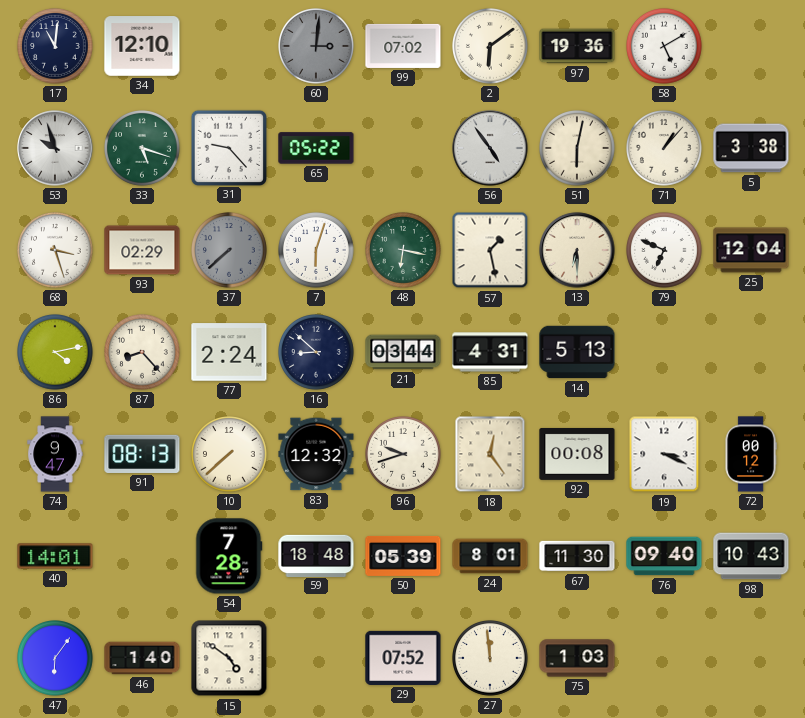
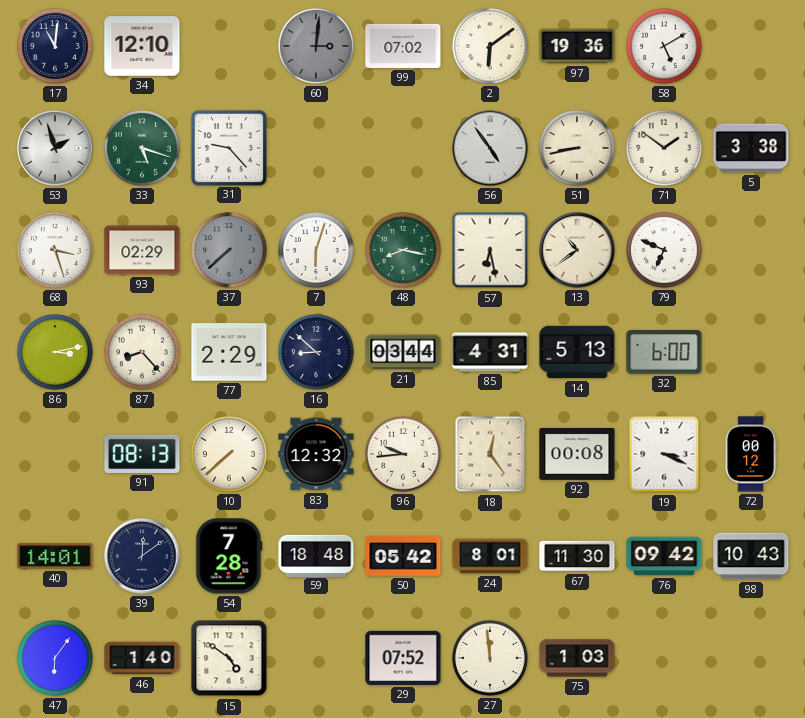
53: 9:57 -> 1:57 (55, 148)
65: 05:22 -> none (316, 148)
51: 6:02 -> 8:43 (578, 149)
71: 1:07 -> 1:51 (665, 149)
48: 6:17 -> 8:17 (404, 251)
57: 1:28 -> 6:28 (490, 250)
13: 6:30 -> 10:39 (577, 250)
25: 12:04 -> none (751, 250)
86: 4:13 -> 3:13 (56, 353)
77: 2:24 -> 2:29 (229, 352)
32: none -> 6:00 (664, 353)
74: 9:47 -> none (55, 454)
96: 9:42 -> 9:44 (404, 455)
39: none -> 12:09 (142, 556)
50: 05:39 -> 05:42 (403, 556)
76: 09:40 -> 09:42 (664, 556)
